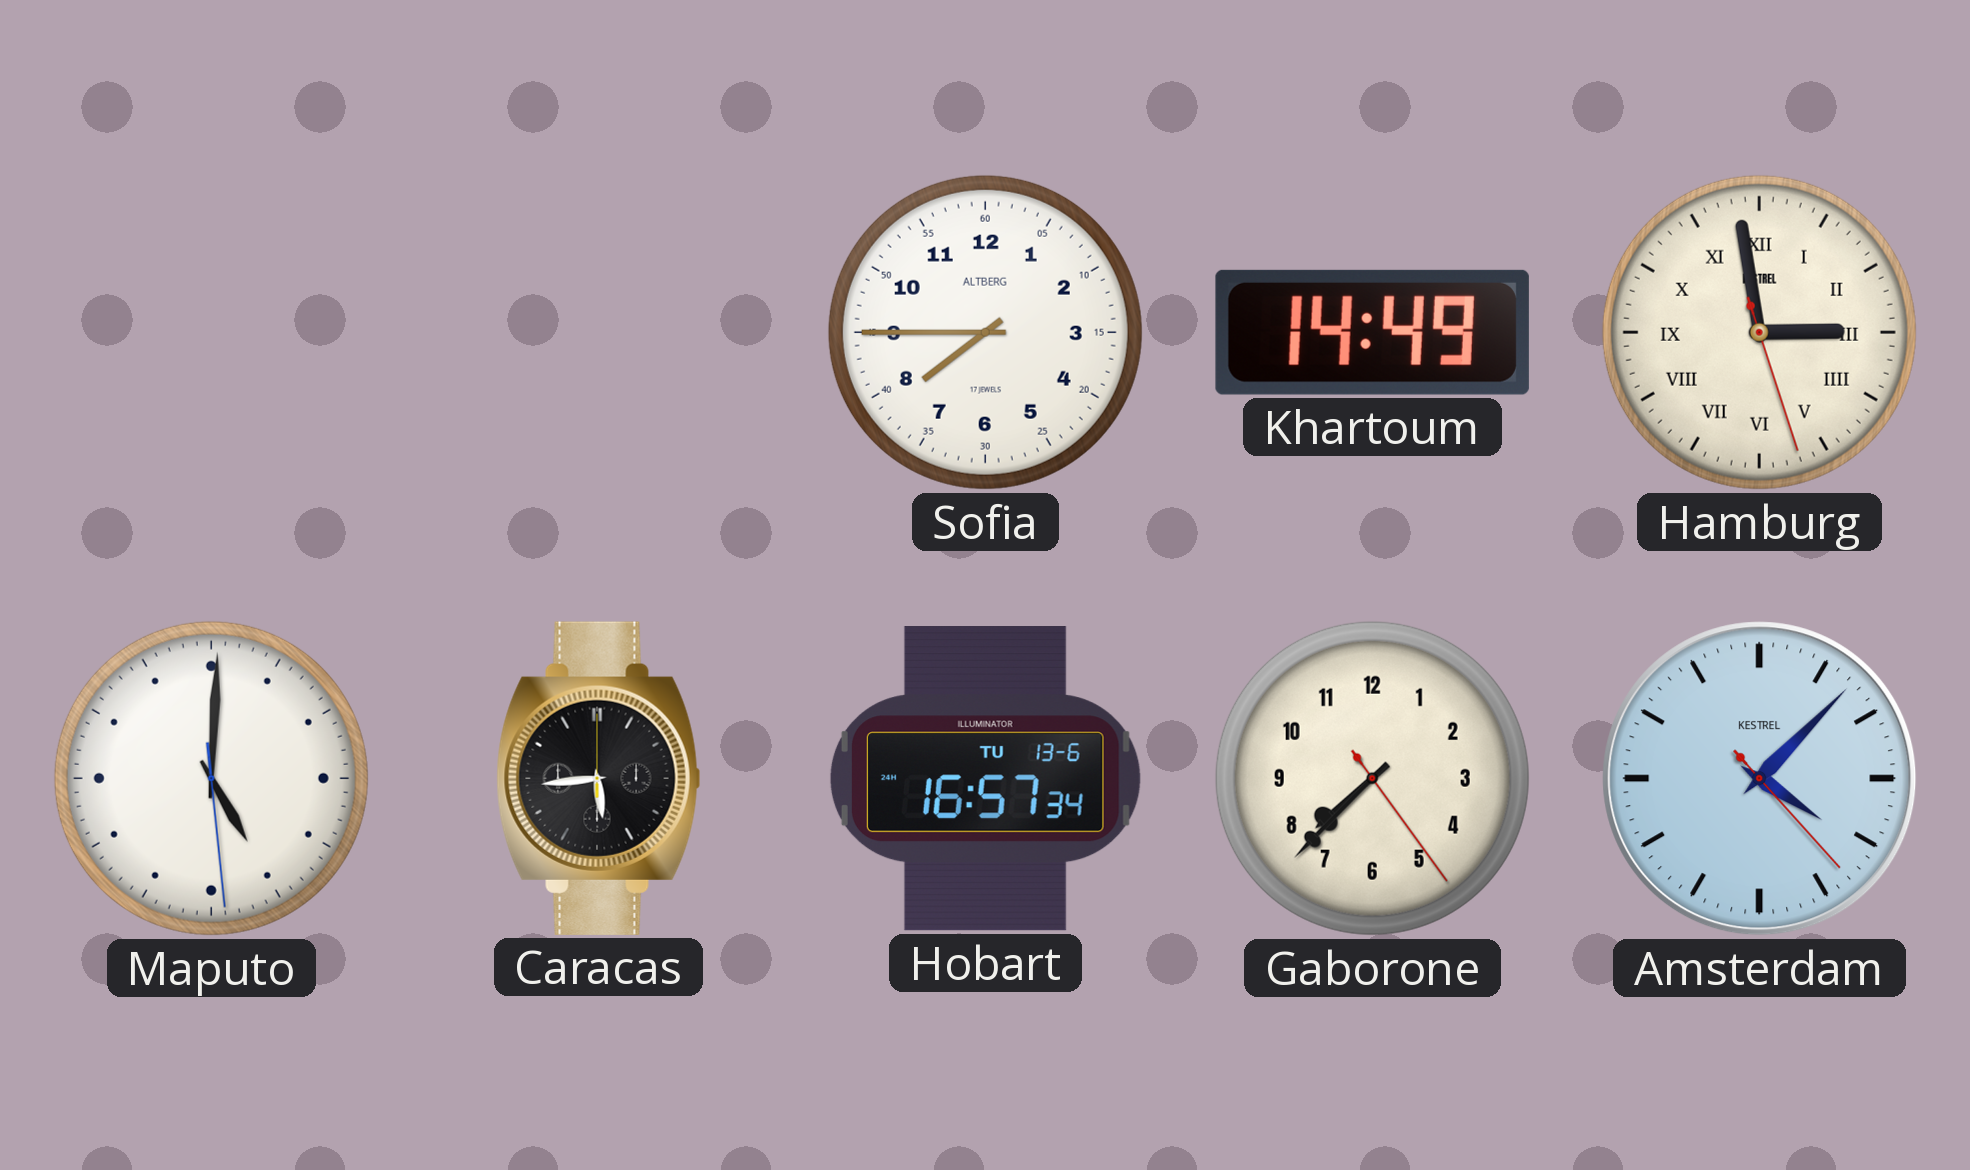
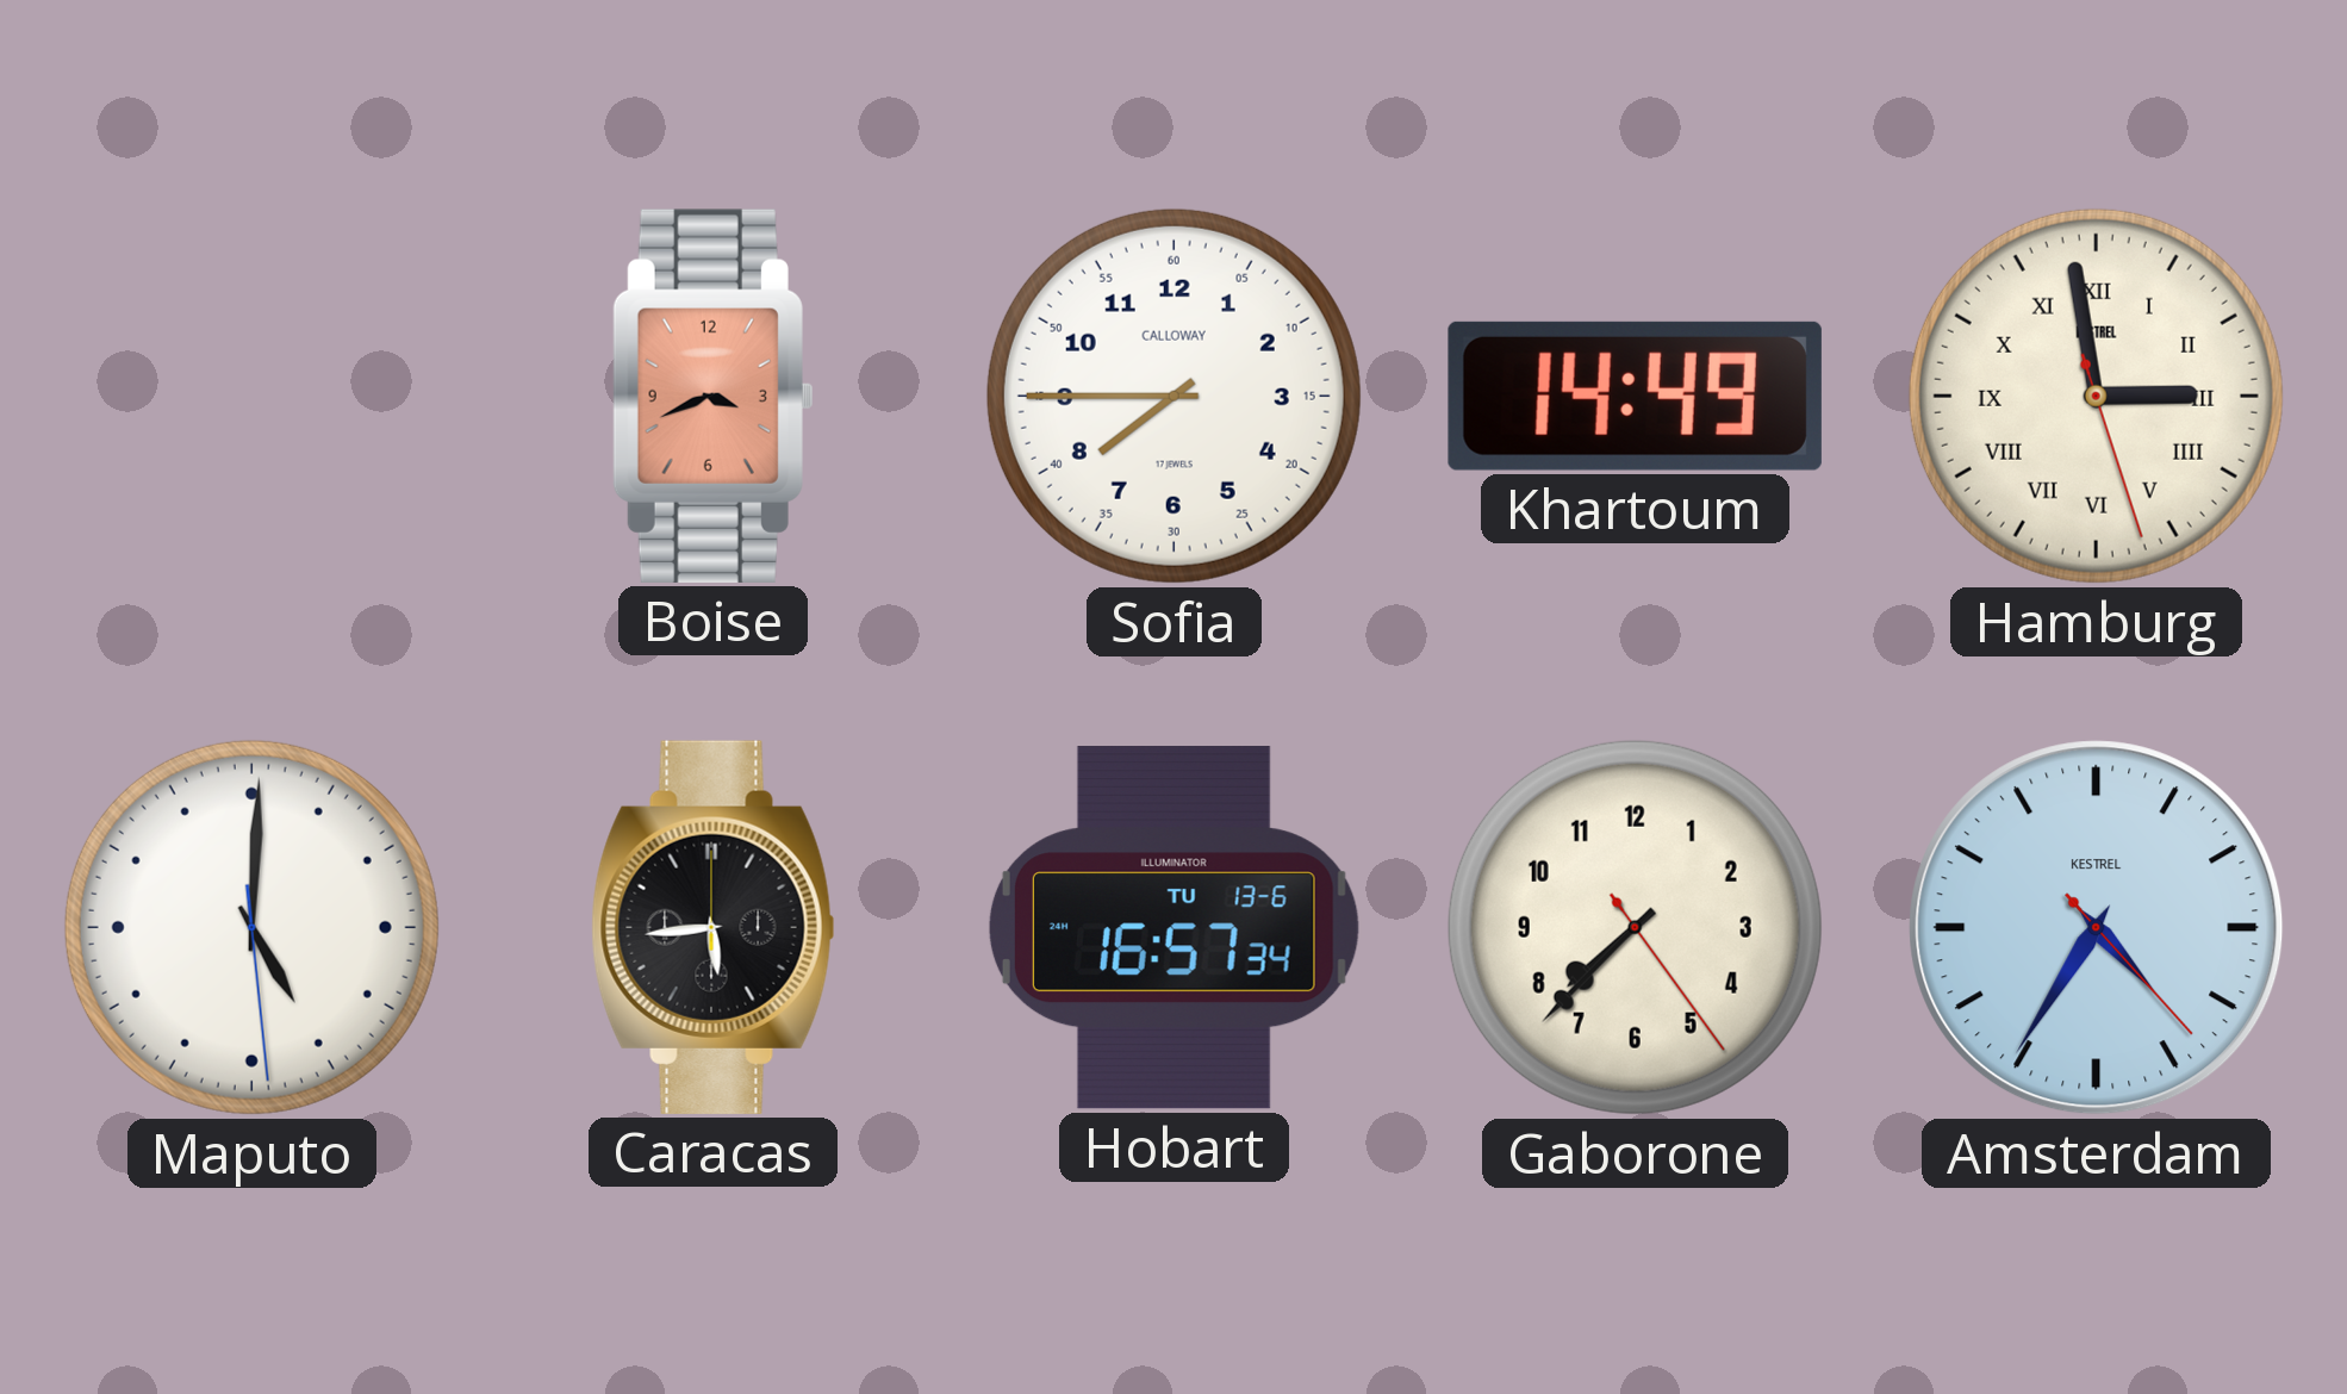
Boise: none -> 3:41 (712, 396)
Sofia brand: ALTBERG -> CALLOWAY (1173, 396)
Amsterdam: 4:07 -> 4:35 (2097, 928)
